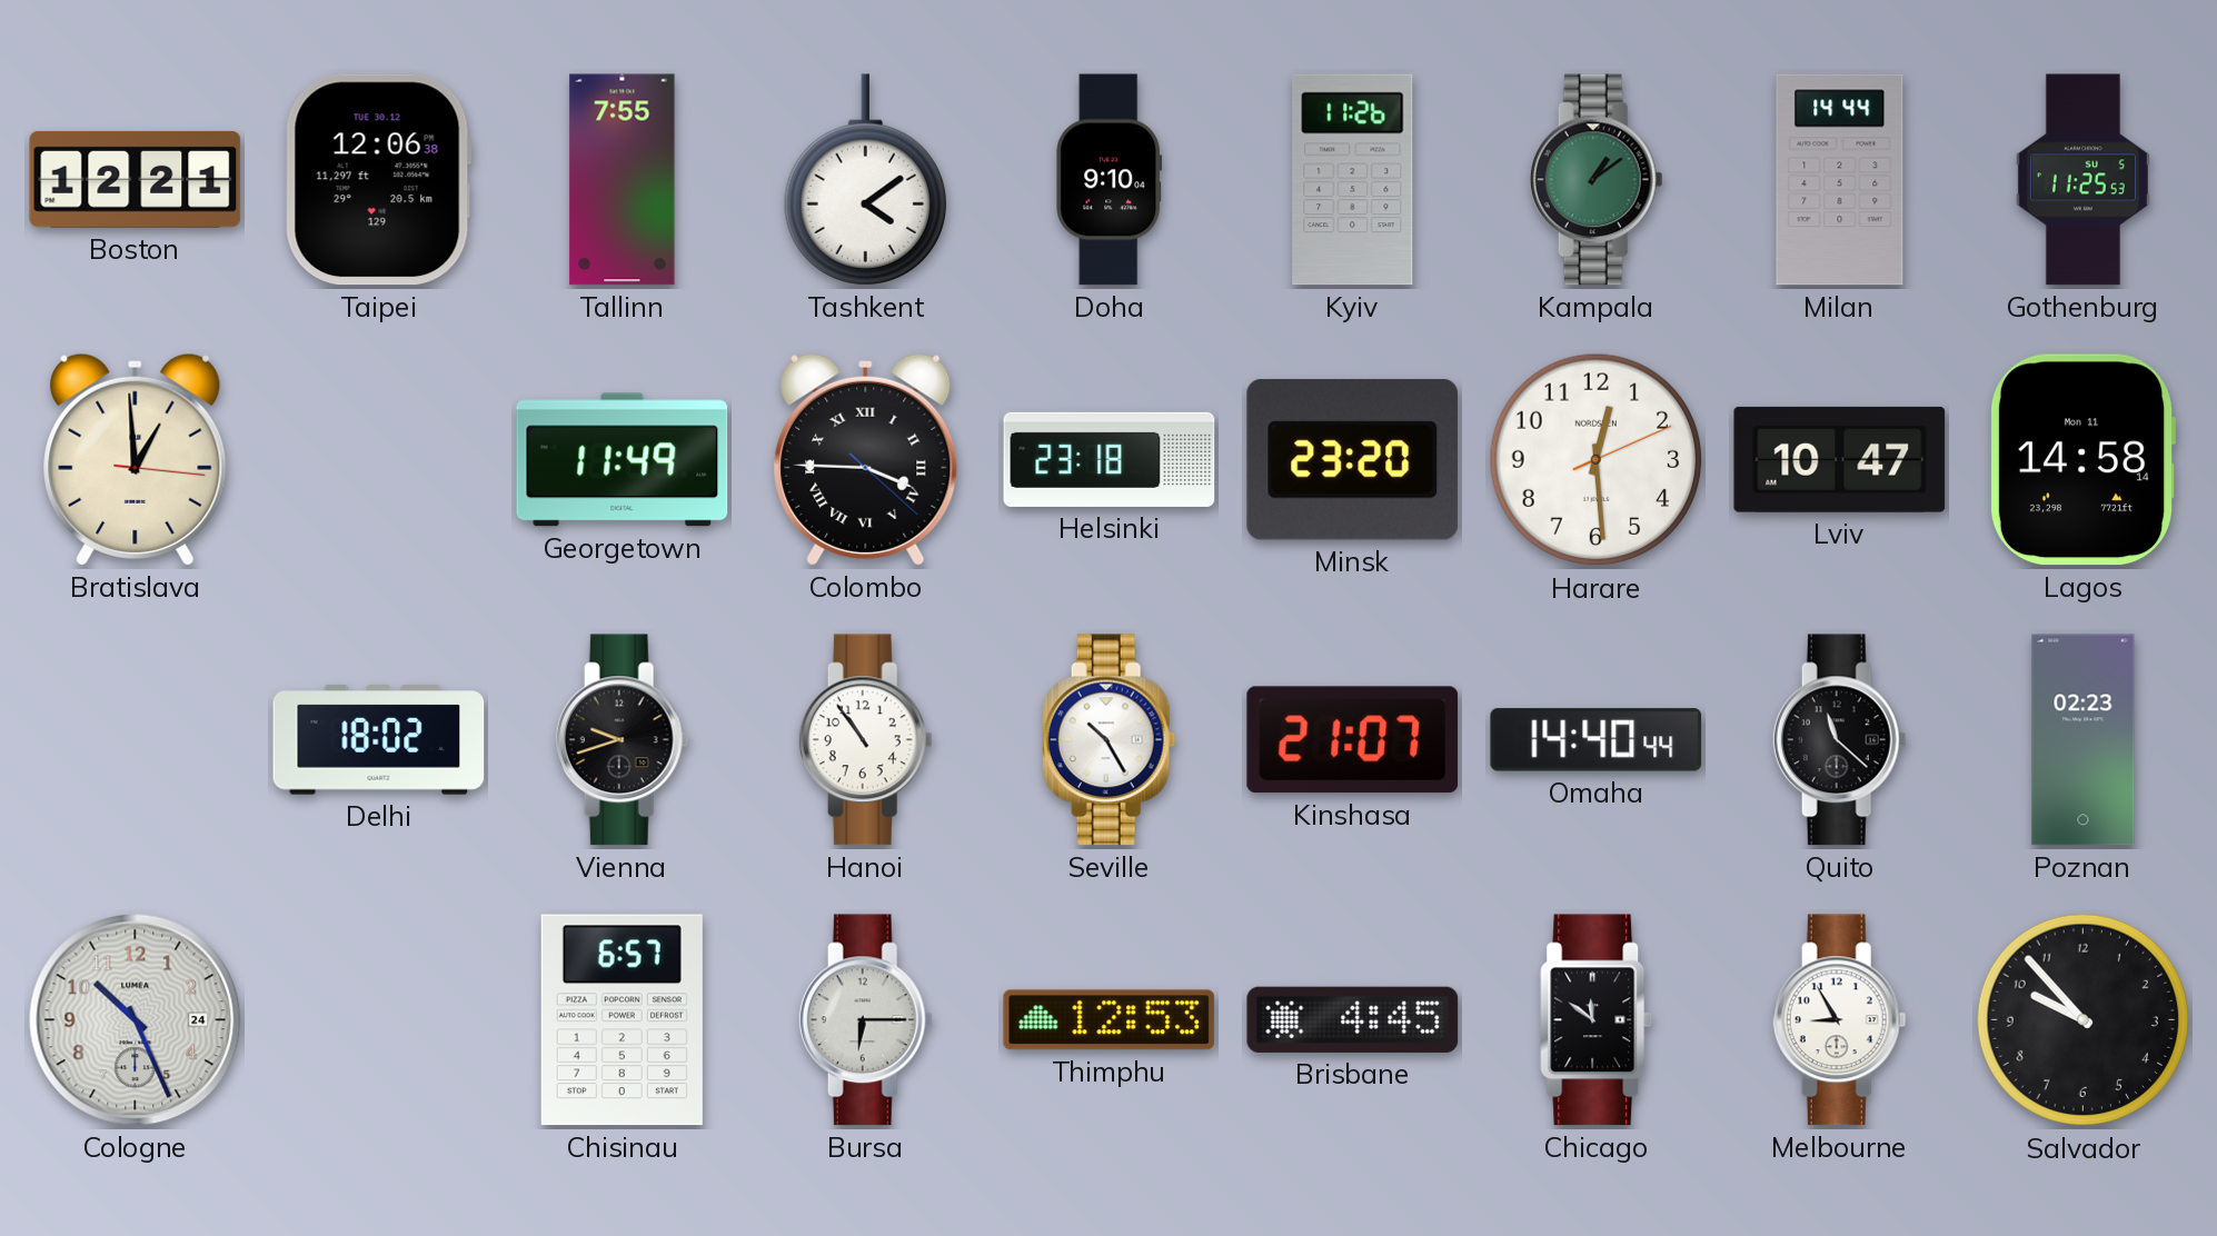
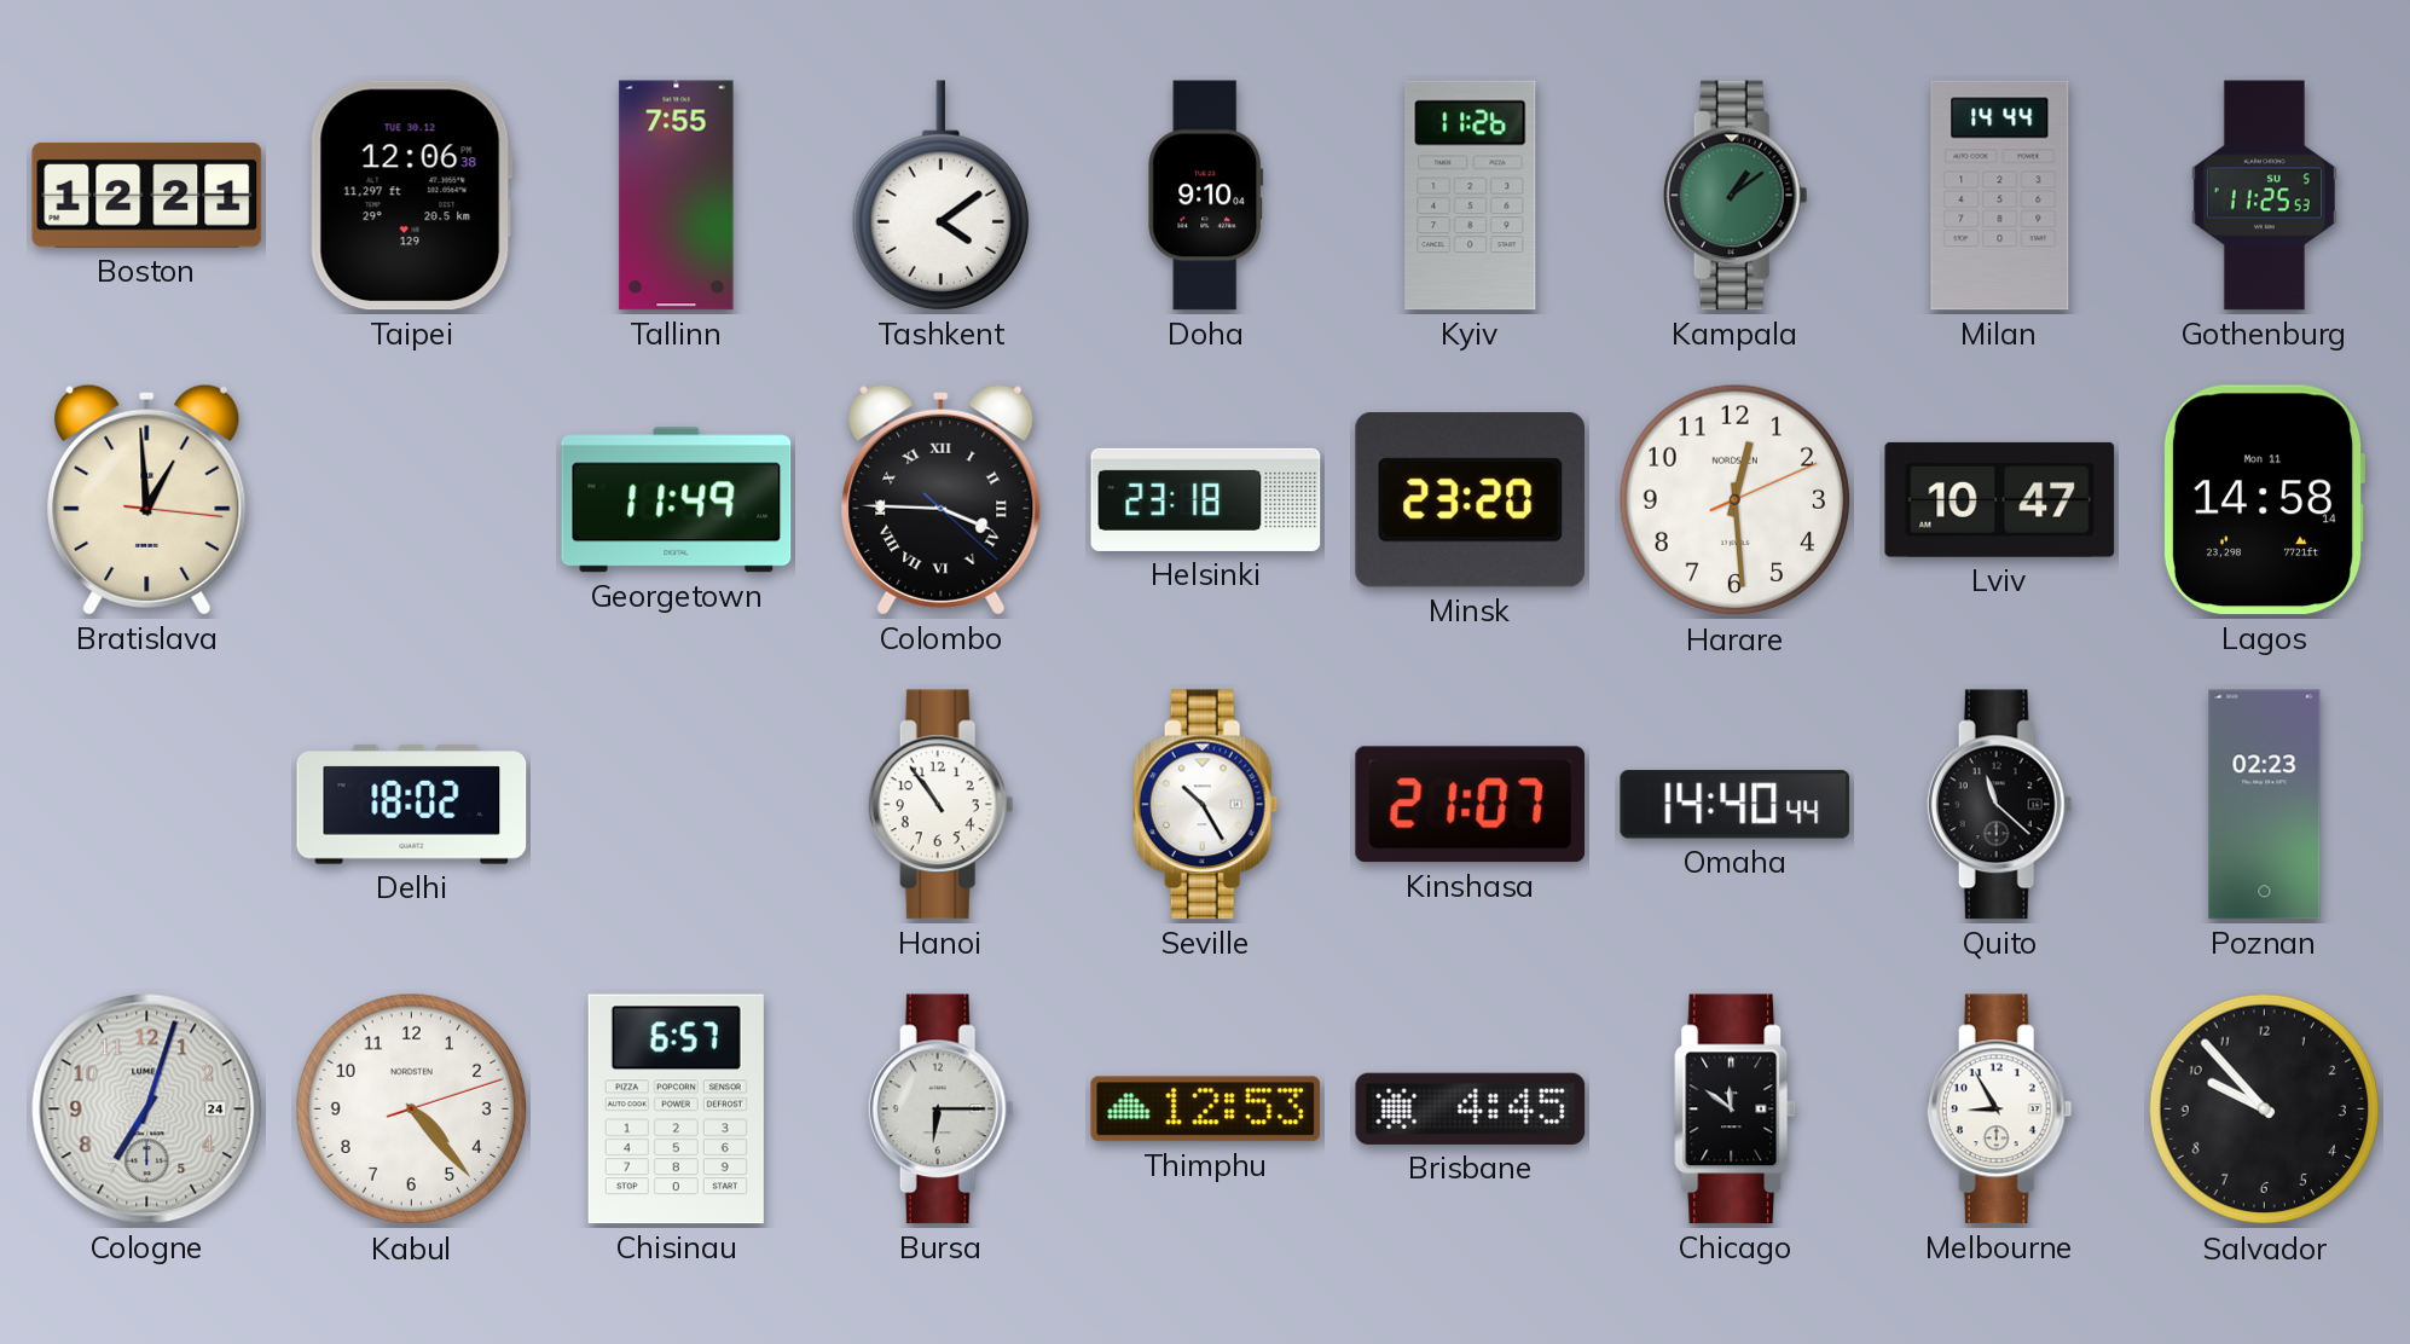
Vienna: 9:42 -> none (622, 740)
Cologne: 10:26 -> 7:03 (147, 1110)
Kabul: none -> 4:23 (412, 1110)
